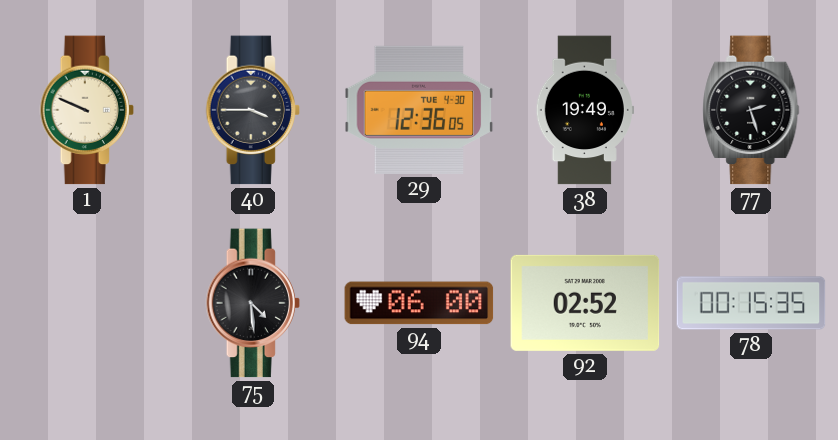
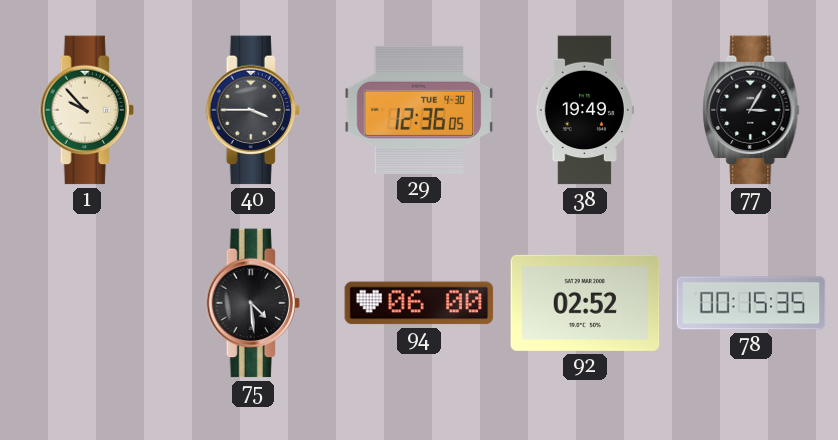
1: 9:49 -> 9:53 (87, 110)
77: 2:27 -> 3:05 (751, 110)
